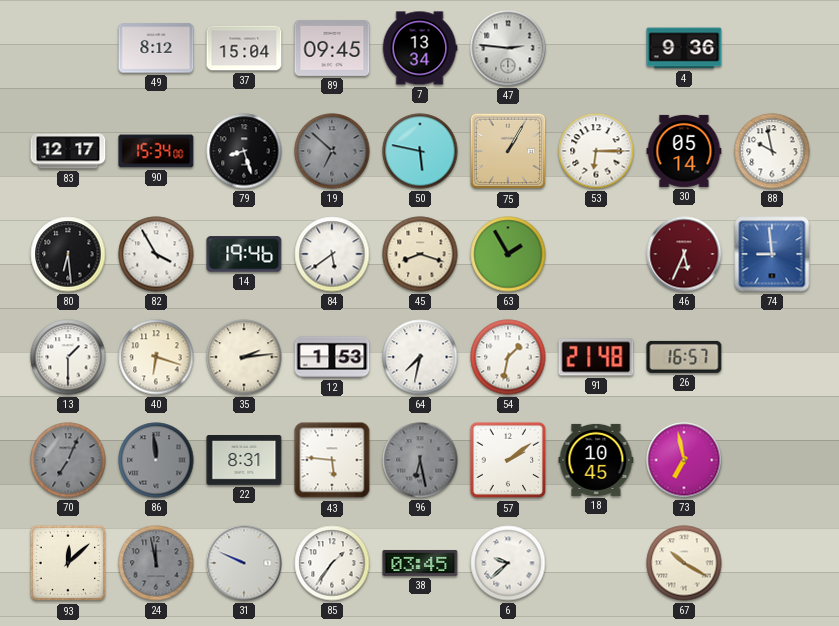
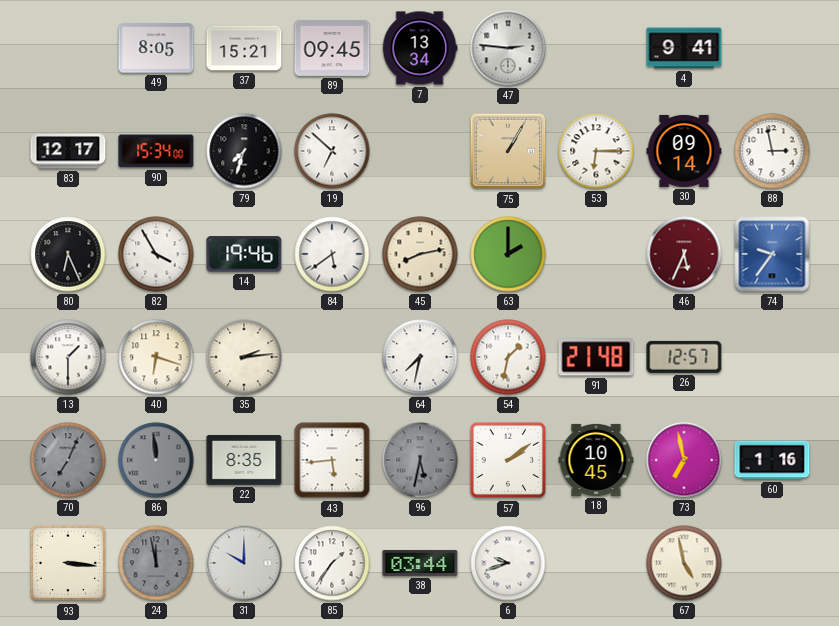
49: 8:12 -> 8:05 (156, 48)
37: 15:04 -> 15:21 (244, 48)
4: 9:36 -> 9:41 (684, 48)
79: 8:27 -> 7:33 (244, 151)
19 dial: grey -> white (332, 151)
50: 5:47 -> none (420, 151)
30: 05:14 -> 09:14 (684, 151)
88: 9:58 -> 2:58 (772, 151)
80: 6:29 -> 6:26 (68, 254)
45: 8:18 -> 8:13 (420, 254)
63: 1:55 -> 2:00 (508, 254)
74: 8:59 -> 9:36 (772, 254)
12: 1:53 -> none (332, 357)
26: 16:57 -> 12:57 (684, 357)
22: 8:31 -> 8:35 (244, 461)
43: 5:46 -> 5:44 (332, 460)
96: 6:28 -> 5:32 (420, 460)
60: none -> 1:16 (772, 460)
93: 12:08 -> 3:16 (68, 563)
31: 9:49 -> 10:00 (244, 563)
38: 03:45 -> 03:44 (420, 563)
6: 9:38 -> 9:42 (508, 563)
67: 10:20 -> 4:58 (684, 563)
